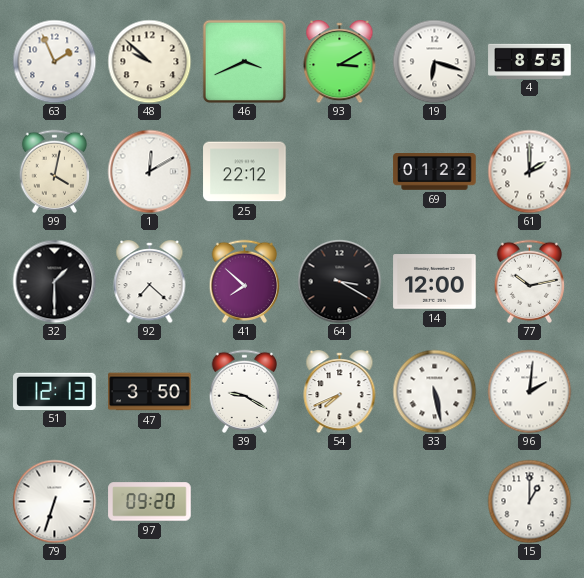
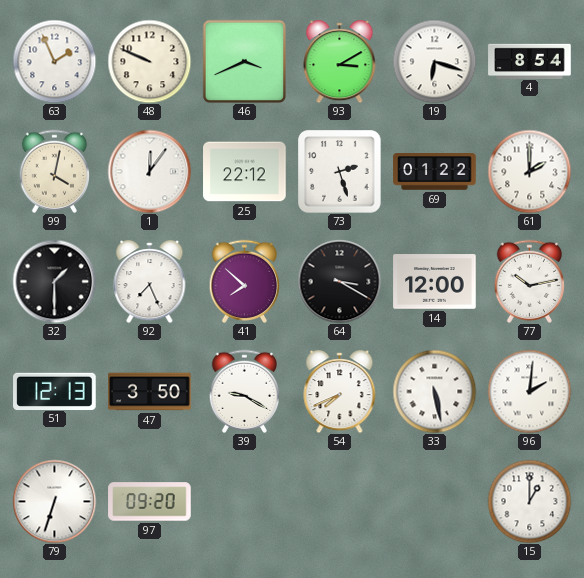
48: 9:52 -> 9:49 (149, 61)
4: 8:55 -> 8:54 (530, 61)
1: 12:10 -> 12:06 (149, 171)
73: none -> 2:27 (339, 171)
92: 7:22 -> 7:26 (150, 282)
